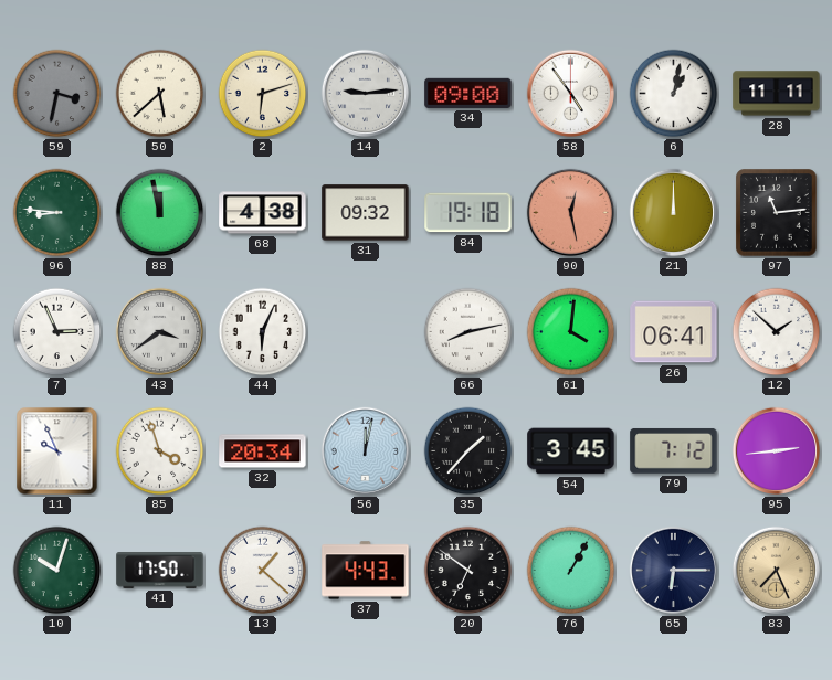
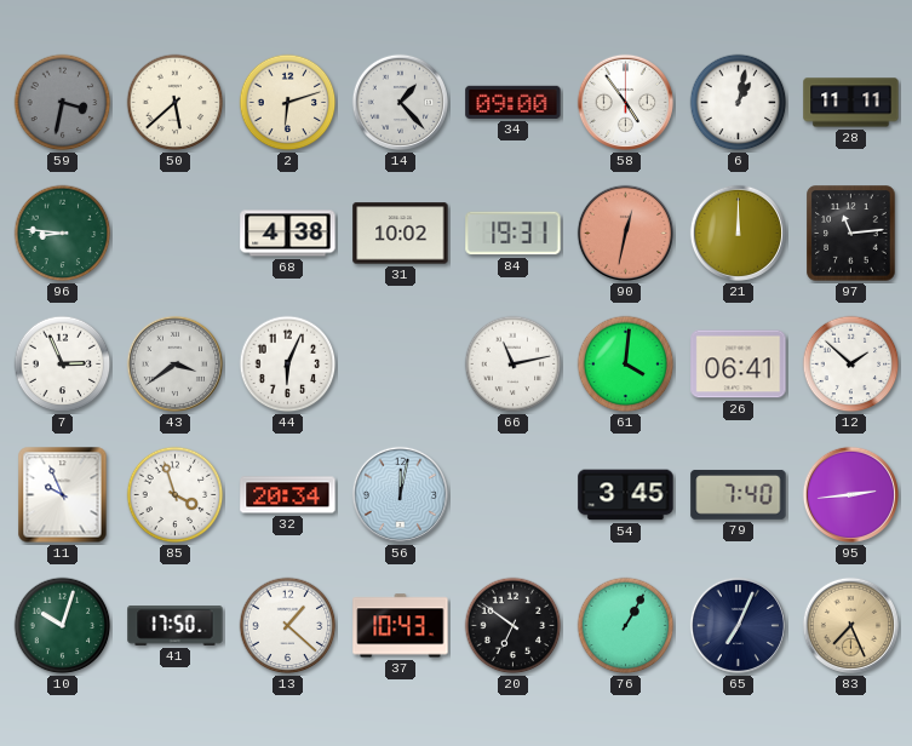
14: 9:14 -> 1:23 (400, 102)
88: 11:58 -> none (160, 213)
31: 09:32 -> 10:02 (401, 234)
84: 19:18 -> 19:31 (514, 234)
90: 12:28 -> 12:32 (625, 233)
66: 8:13 -> 11:13 (514, 365)
35: 1:37 -> none (468, 451)
79: 7:12 -> 7:40 (739, 495)
37: 4:43 -> 10:43 (401, 626)
65: 6:15 -> 7:04 (738, 625)
